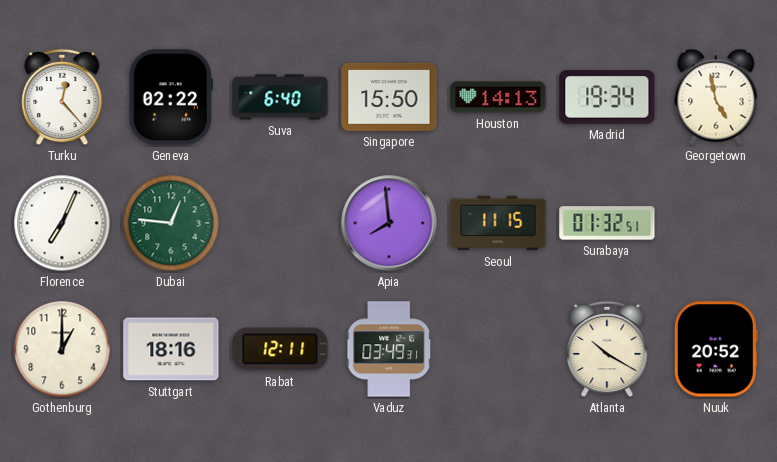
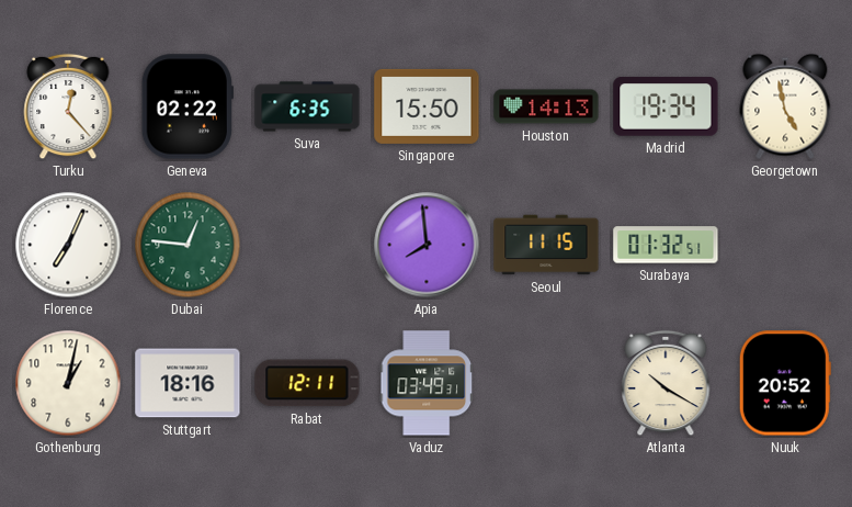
Suva: 6:40 -> 6:35 (307, 106)
Gothenburg: 1:00 -> 1:02 (68, 383)
